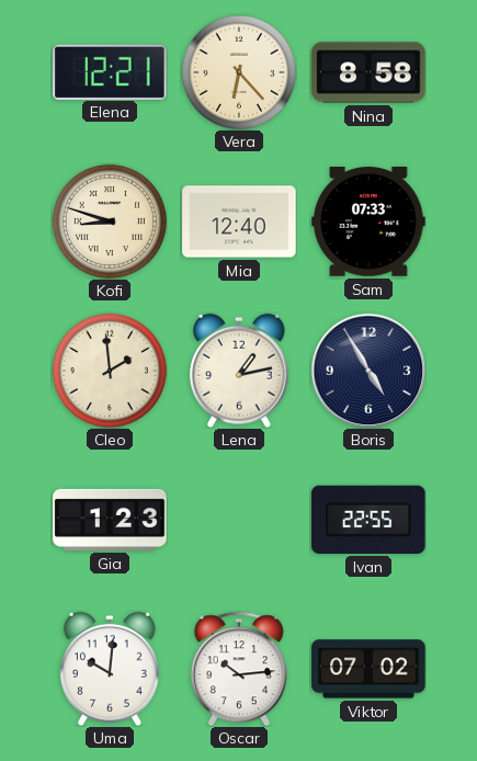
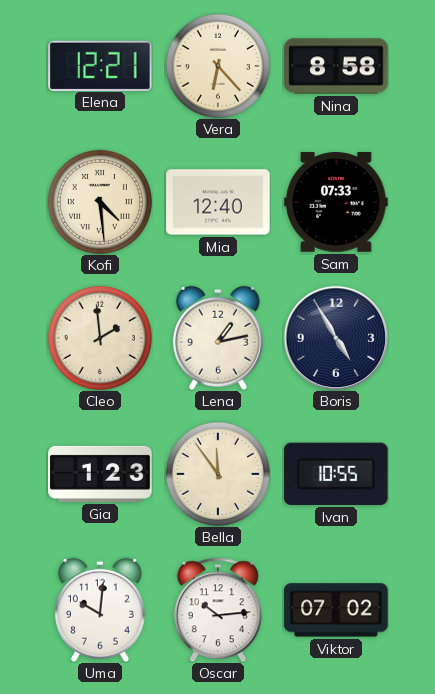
Kofi: 8:48 -> 4:29 (100, 202)
Bella: none -> 11:54 (218, 474)
Ivan: 22:55 -> 10:55 (336, 474)
